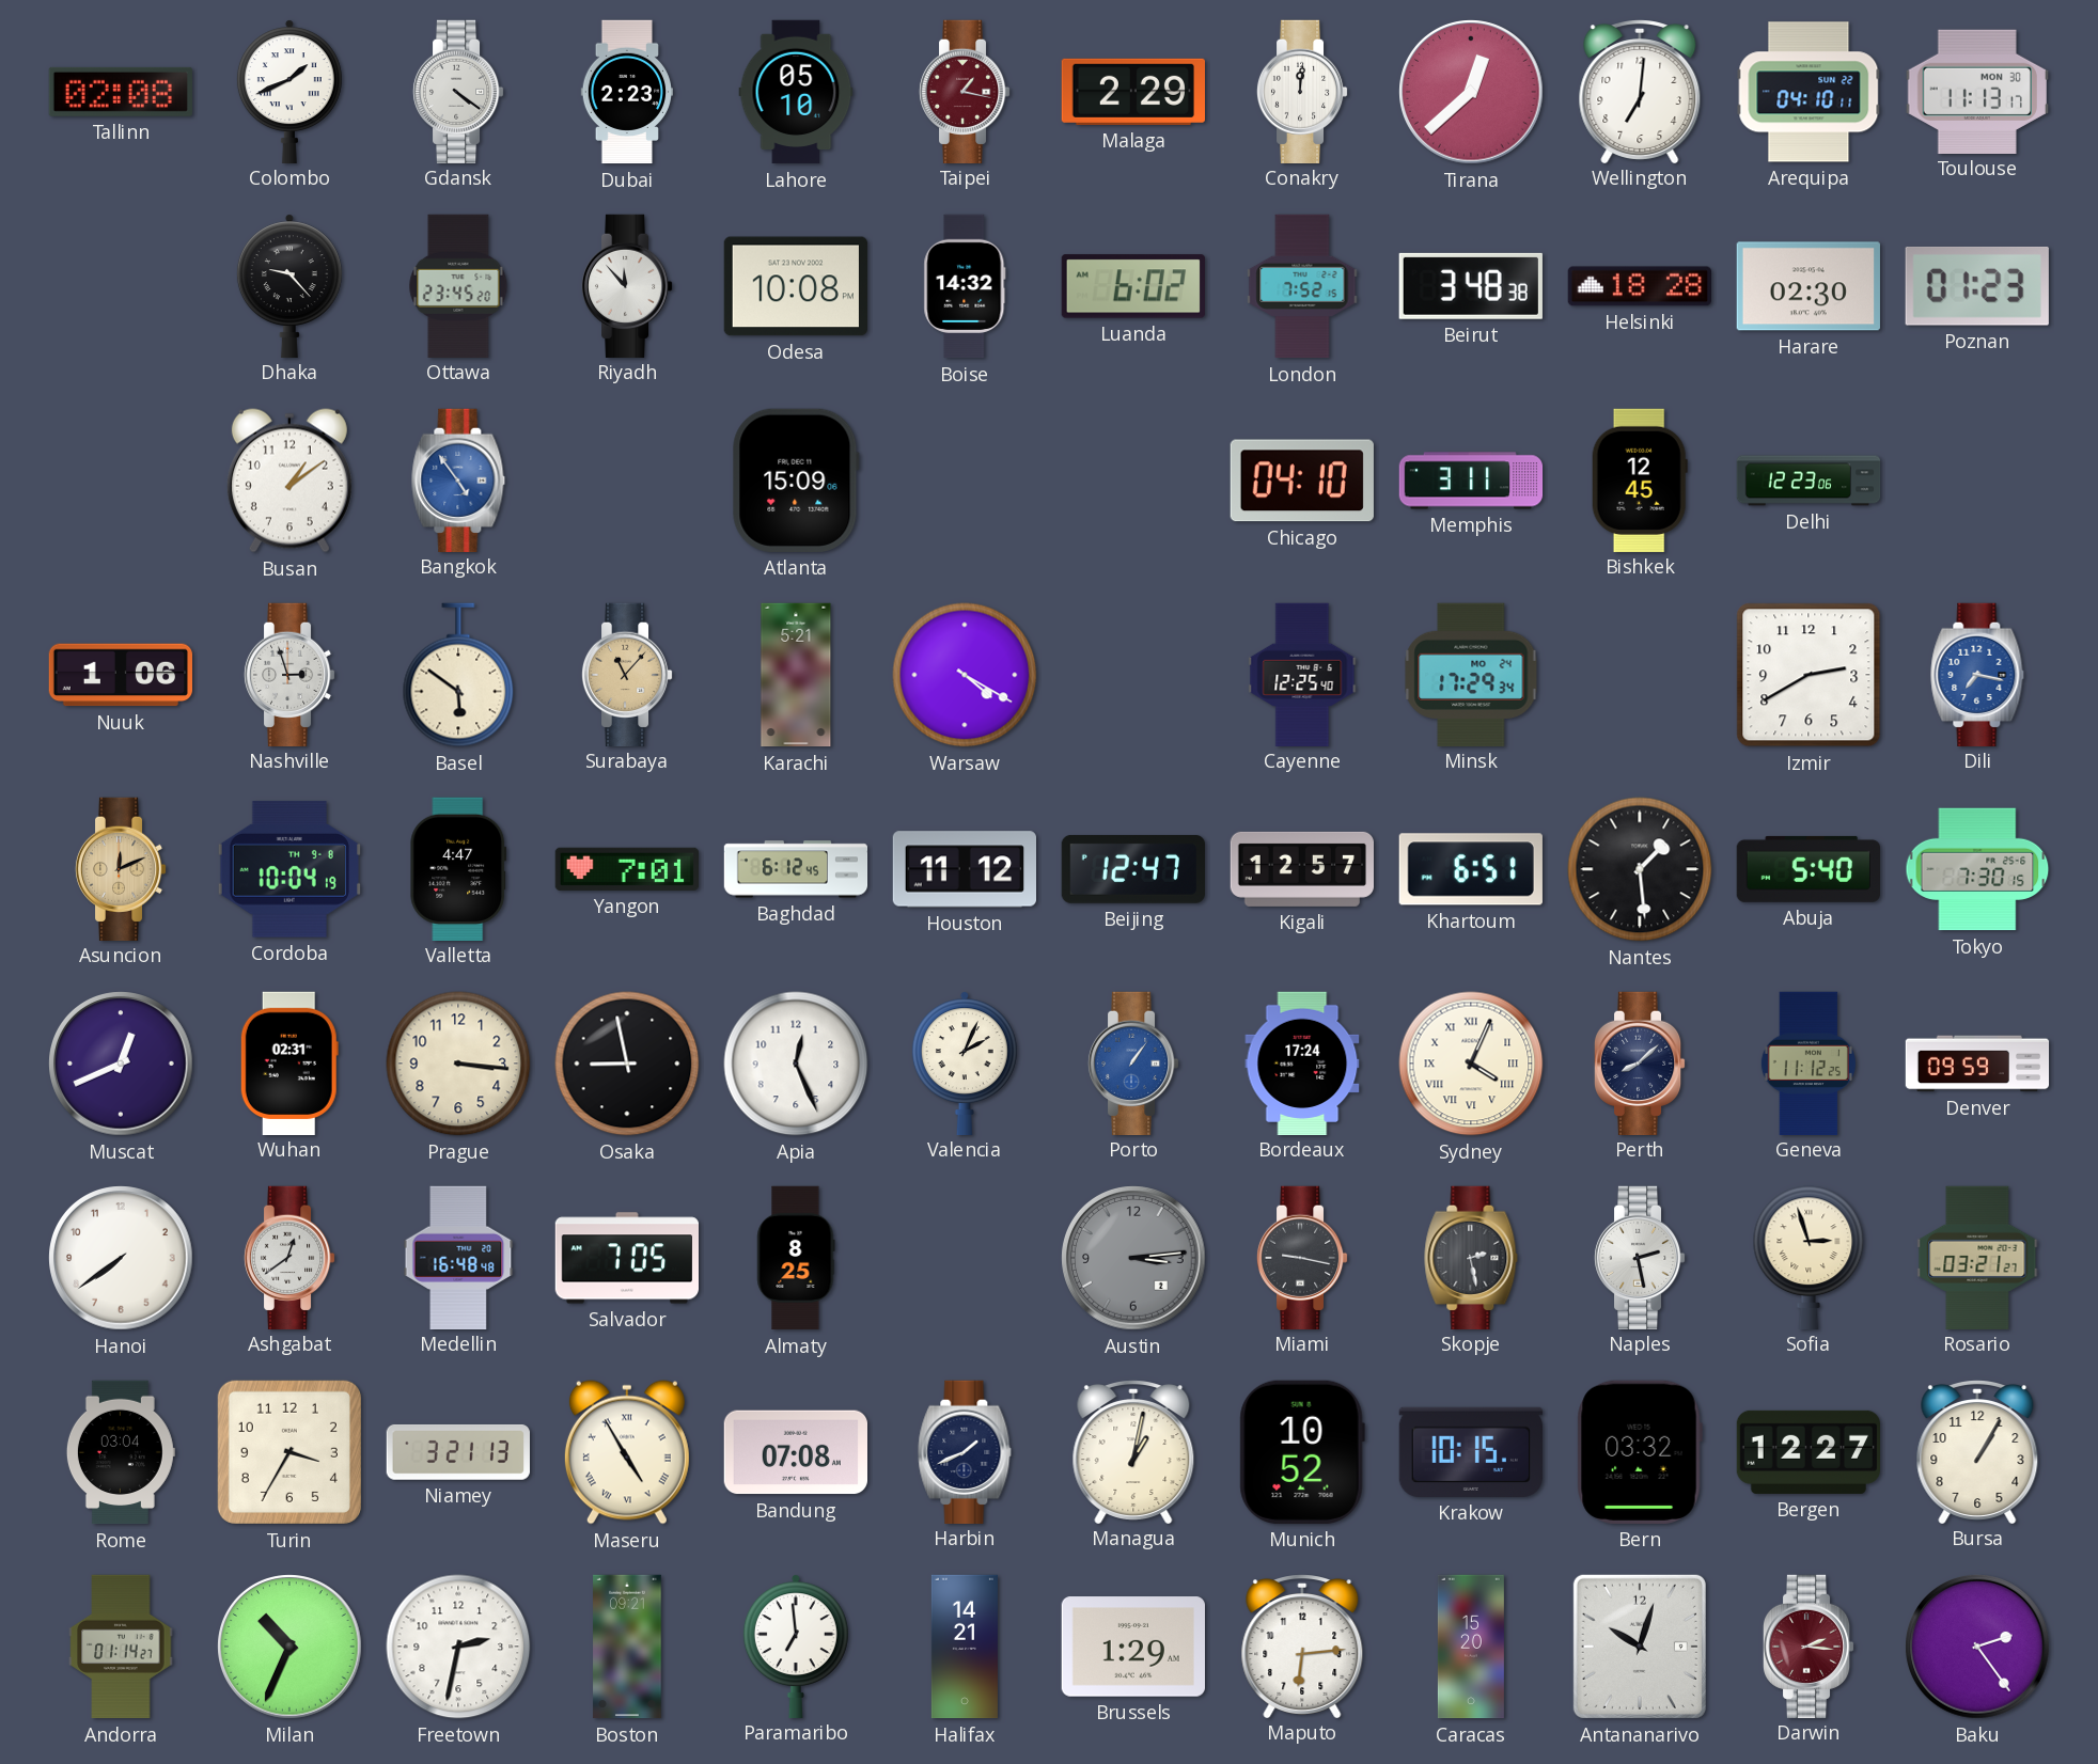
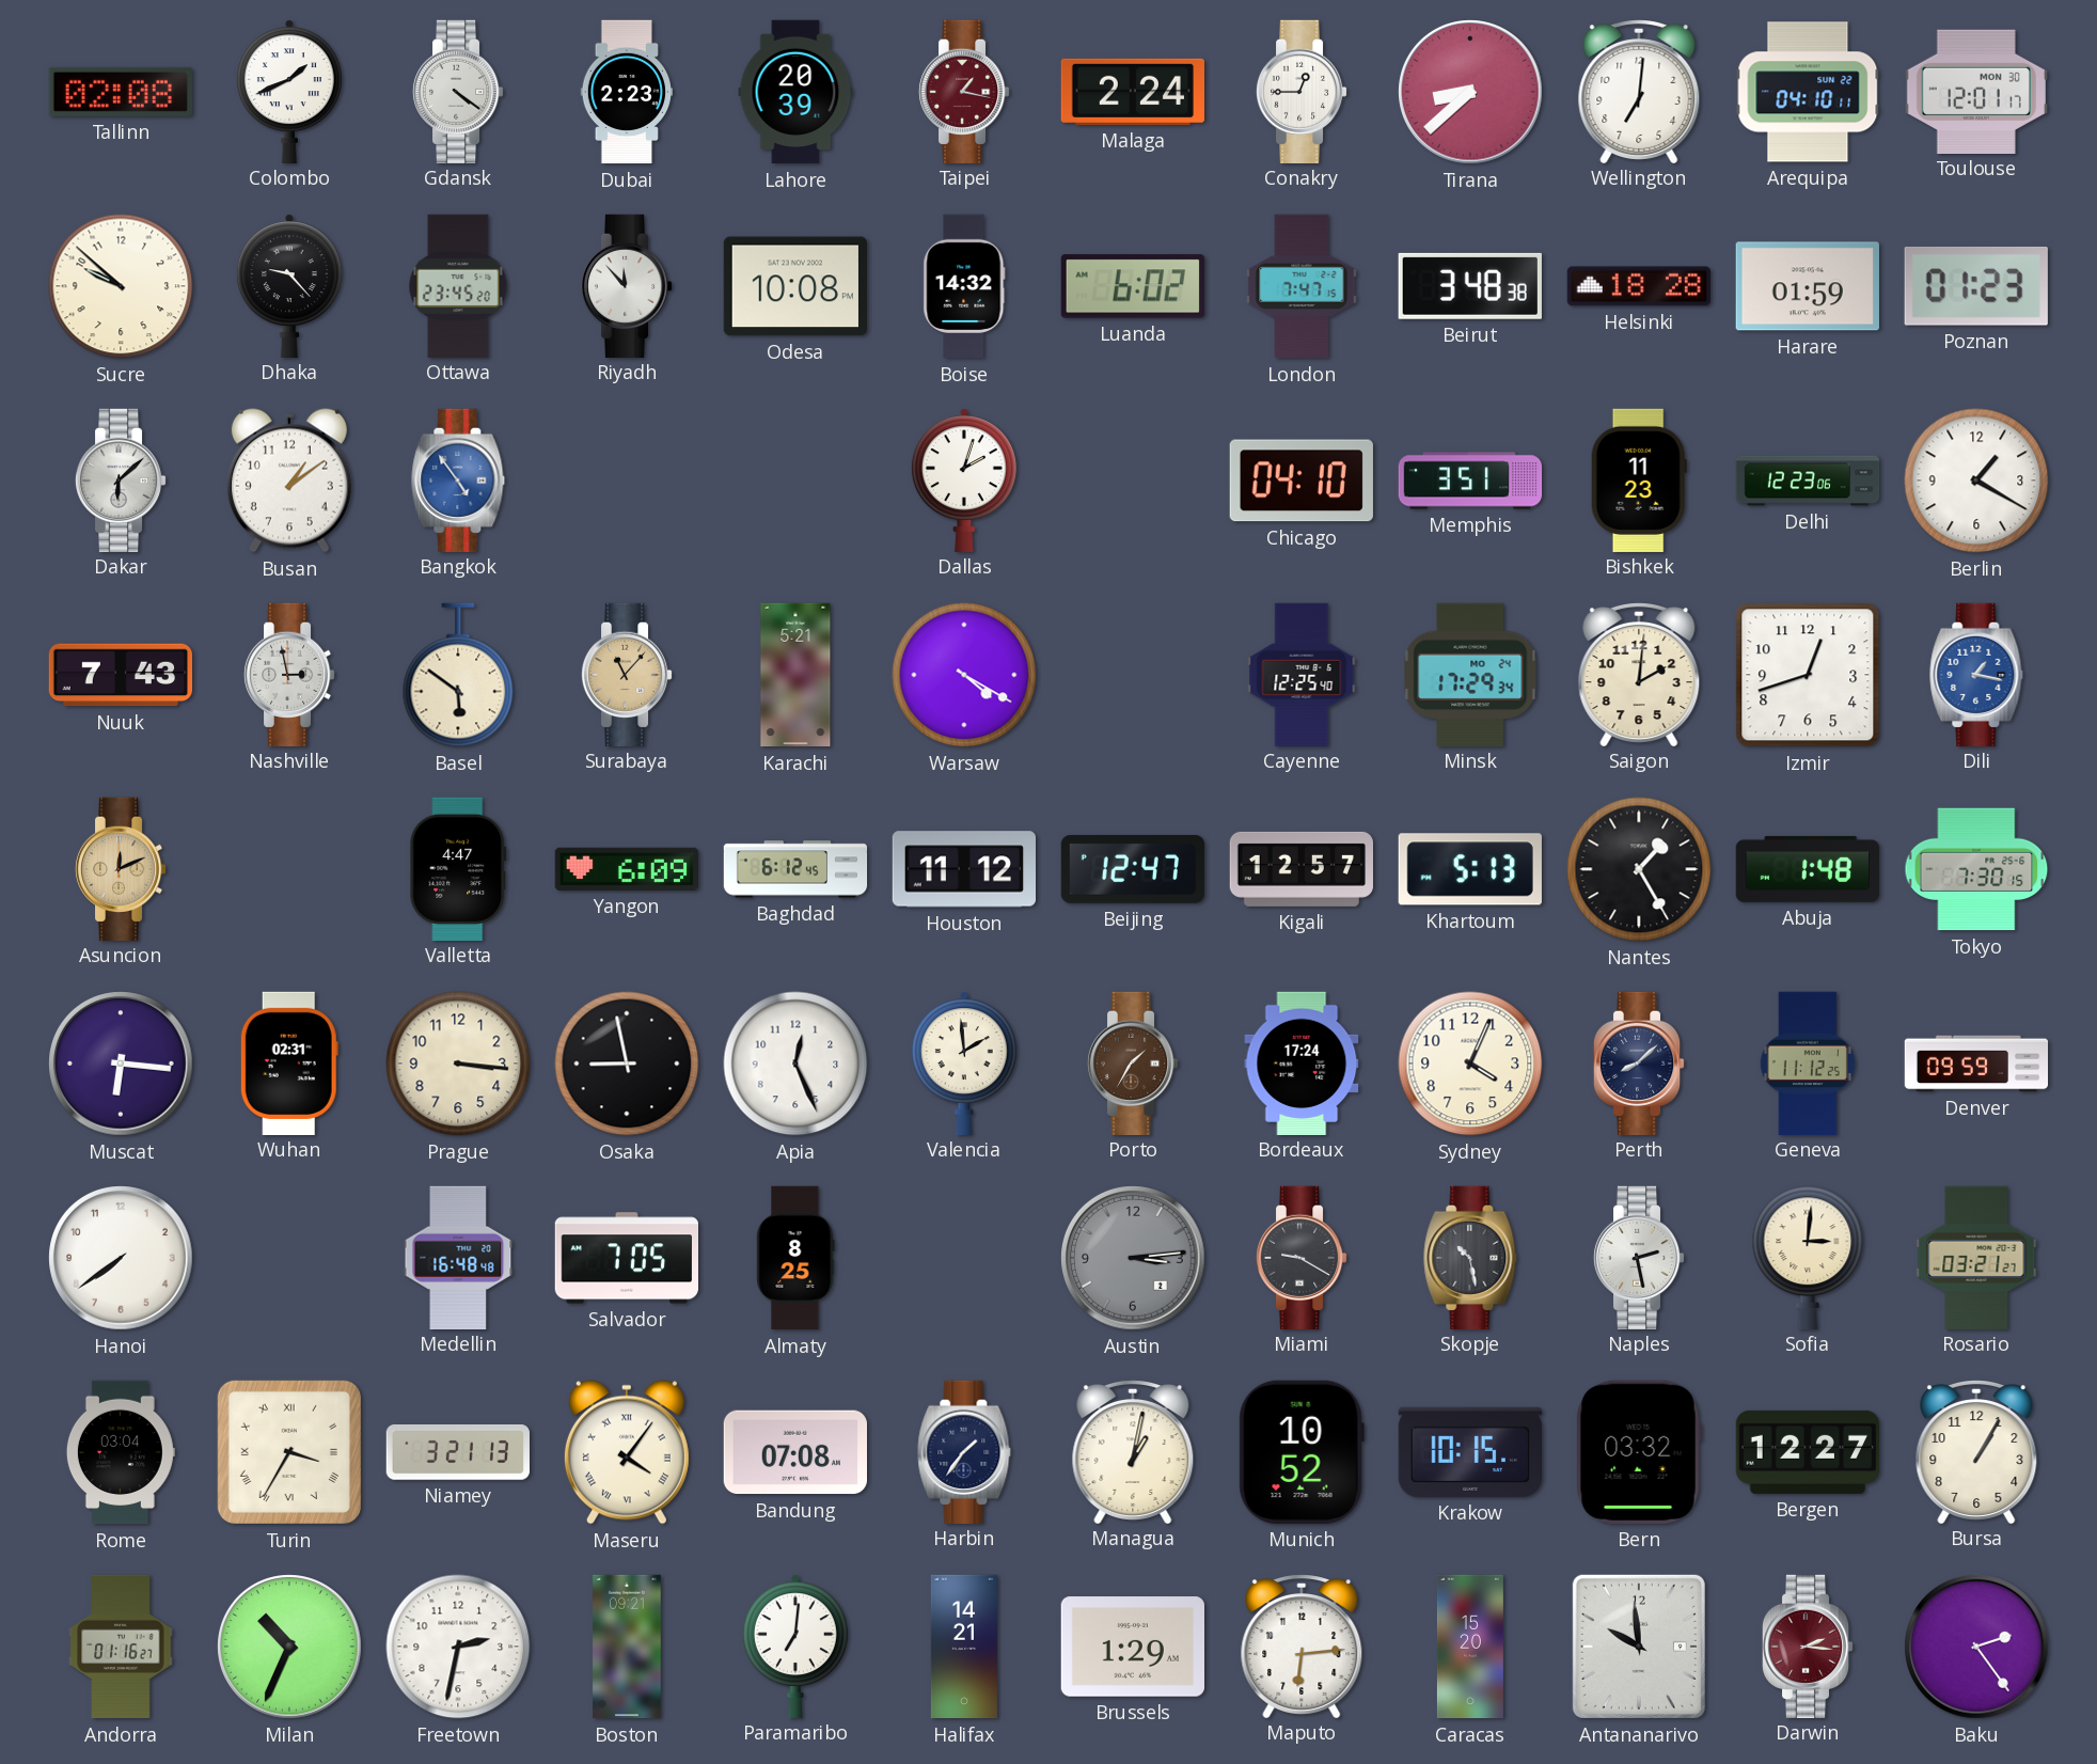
Lahore: 05:10 -> 20:39 (795, 92)
Malaga: 2:29 -> 2:24 (1132, 92)
Conakry: 12:01 -> 12:45 (1302, 91)
Tirana: 12:38 -> 8:38 (1470, 92)
Toulouse: 11:13 -> 12:01 (1976, 91)
Sucre: none -> 9:52 (121, 286)
London: 7:52 -> 7:47 (1302, 286)
Harare: 02:30 -> 01:59 (1808, 286)
Dakar: none -> 6:08 (121, 479)
Atlanta: 15:09 -> none (796, 481)
Dallas: none -> 2:03 (964, 479)
Memphis: 3:11 -> 3:51 (1470, 481)
Bishkek: 12:45 -> 11:23 (1639, 479)
Berlin: none -> 1:20 (1976, 481)
Nuuk: 1:06 -> 7:43 (121, 675)
Nashville: 2:57 -> 2:58 (289, 674)
Saigon: none -> 2:01 (1639, 675)
Izmir: 2:40 -> 12:42 (1808, 675)
Dili: 7:17 -> 1:17 (1976, 674)
Cordoba: 10:04 -> none (289, 869)
Yangon: 7:01 -> 6:09 (626, 869)
Khartoum: 6:51 -> 5:13 (1470, 869)
Nantes: 1:29 -> 1:25 (1639, 869)
Abuja: 5:40 -> 1:48 (1807, 869)
Muscat: 12:41 -> 6:16 (121, 1064)
Valencia: 2:04 -> 1:59 (964, 1062)
Porto: 1:06 -> 1:35 (1133, 1062)
Porto dial: blue -> brown (1133, 1062)
Sydney numerals: Roman -> Arabic (1470, 1064)
Ashgabat: 12:39 -> none (289, 1257)
Miami: 9:17 -> 9:20 (1302, 1257)
Skopje: 2:28 -> 10:28 (1470, 1257)
Sofia: 2:57 -> 3:01 (1808, 1257)
Turin numerals: Arabic -> Roman (289, 1452)
Maseru: 4:55 -> 4:06 (627, 1452)
Harbin: 1:41 -> 1:36 (964, 1451)
Andorra: 01:14 -> 01:16 (121, 1647)
Paramaribo: 6:59 -> 7:01 (795, 1645)
Antananarivo: 10:03 -> 9:59 (1639, 1647)
